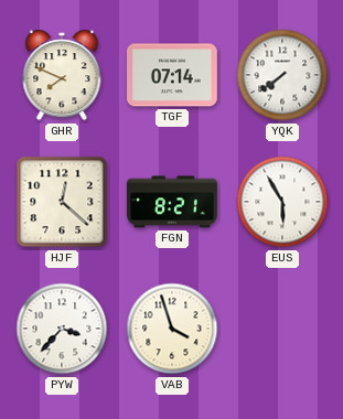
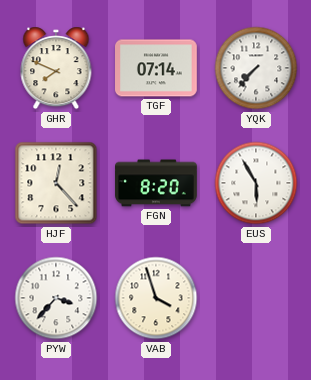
YQK: 7:39 -> 7:37 (256, 68)
HJF: 12:22 -> 12:23 (56, 183)
FGN: 8:21 -> 8:20 (156, 183)
